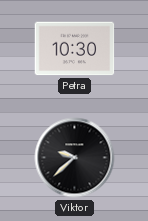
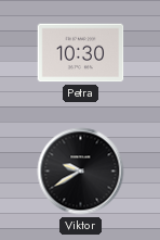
Viktor: 9:38 -> 9:40 (81, 172)
